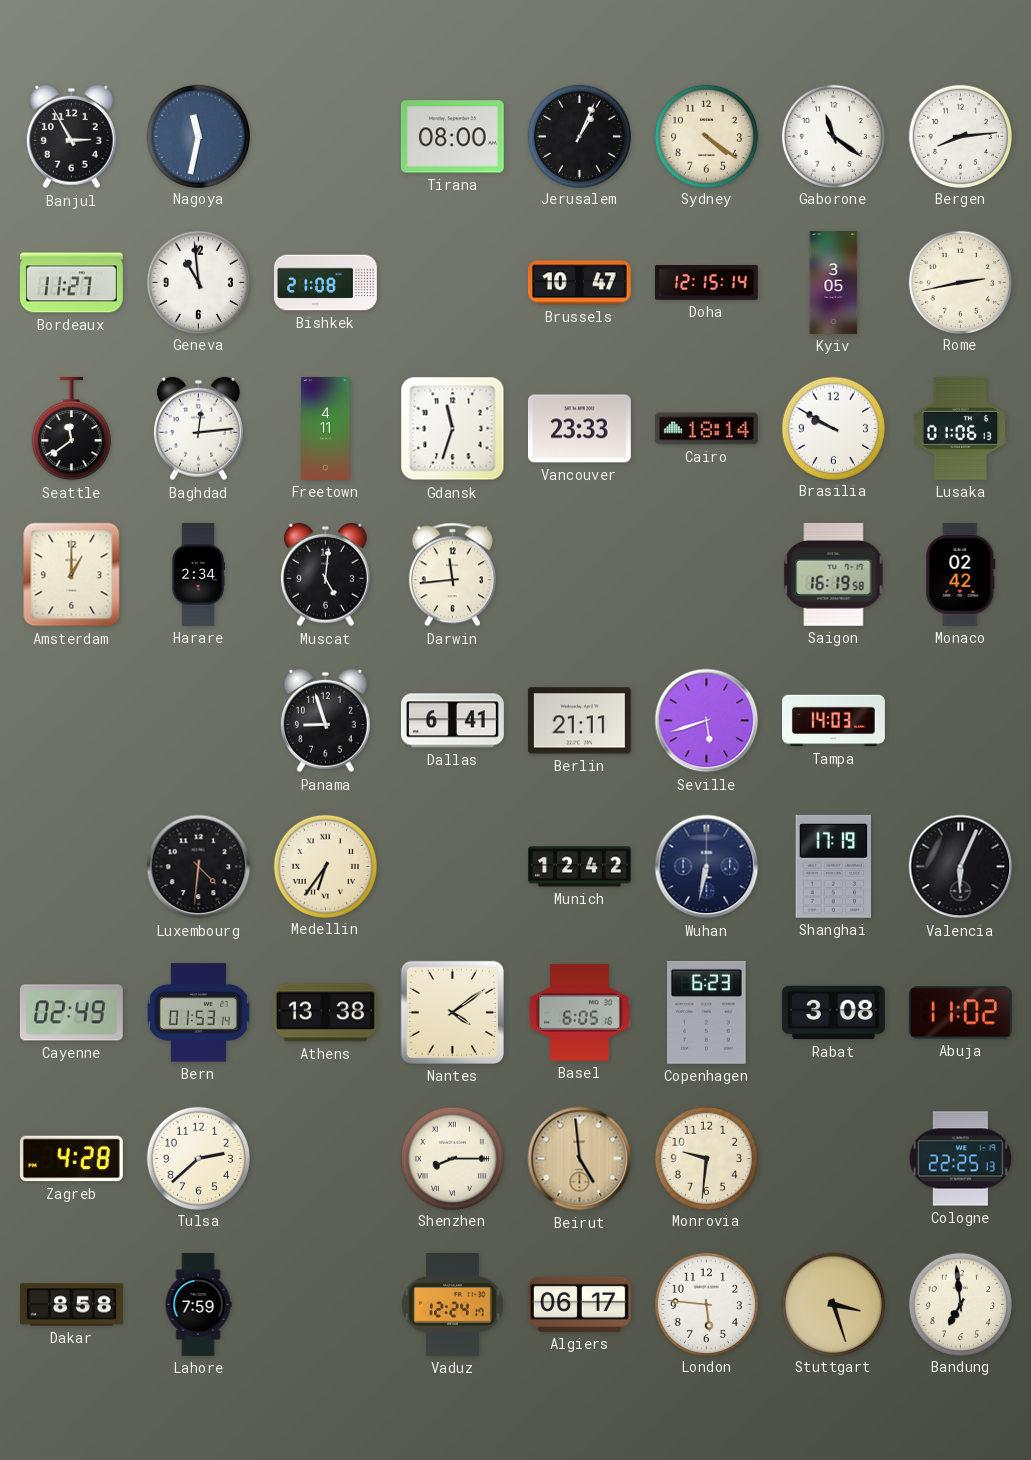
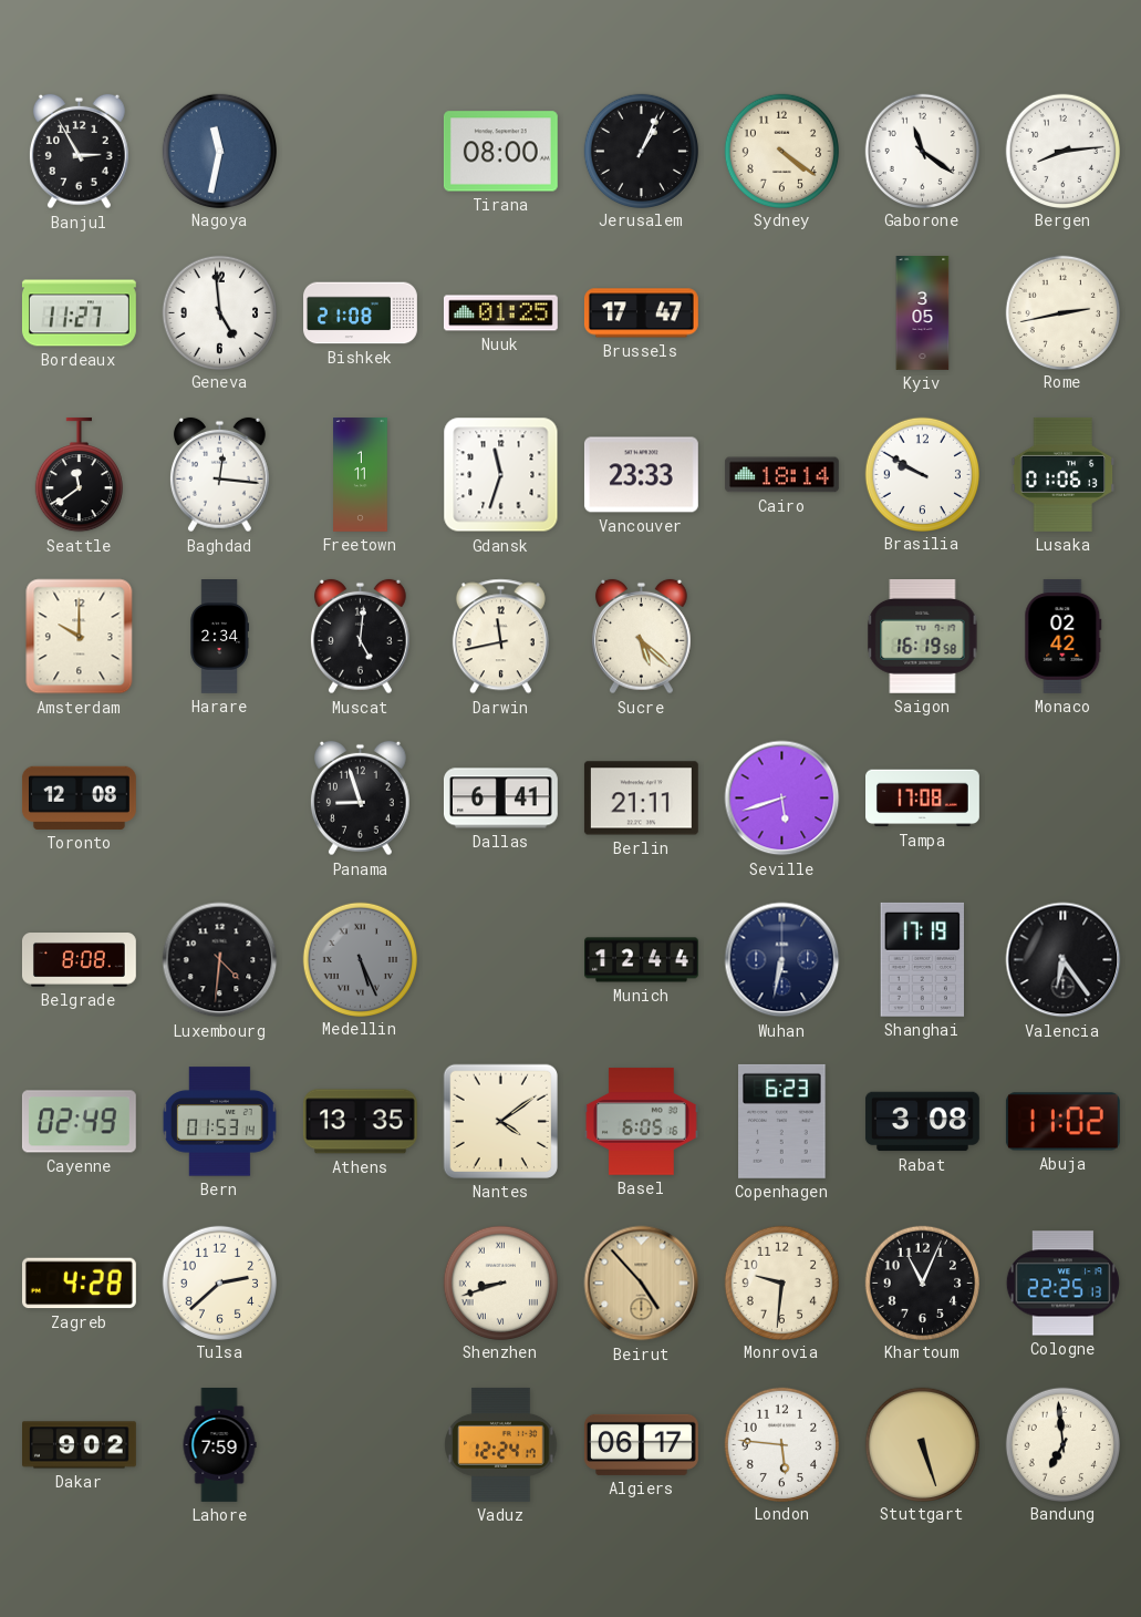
Geneva: 10:59 -> 4:59 (219, 312)
Nuuk: none -> 01:25 (500, 313)
Brussels: 10:47 -> 17:47 (641, 313)
Doha: 12:15 -> none (706, 283)
Baghdad: 12:14 -> 12:16 (219, 475)
Freetown: 4:11 -> 1:11 (361, 475)
Amsterdam: 1:00 -> 10:00 (80, 637)
Darwin: 11:44 -> 11:43 (500, 637)
Sucre: none -> 5:22 (641, 637)
Toronto: none -> 12:08 (79, 797)
Tampa: 14:03 -> 17:08 (923, 799)
Belgrade: none -> 8:08 (79, 960)
Medellin: 6:36 -> 5:26 (360, 959)
Medellin dial: cream -> grey (360, 959)
Munich: 12:42 -> 12:44 (642, 960)
Valencia: 6:04 -> 6:24 (1064, 960)
Athens: 13:38 -> 13:35 (360, 1122)
Shenzhen: 8:15 -> 8:42 (500, 1283)
Beirut: 4:59 -> 4:53 (642, 1284)
Khartoum: none -> 11:04 (922, 1283)
Dakar: 8:58 -> 9:02 (80, 1445)
Stuttgart: 3:27 -> 5:27 (922, 1444)
